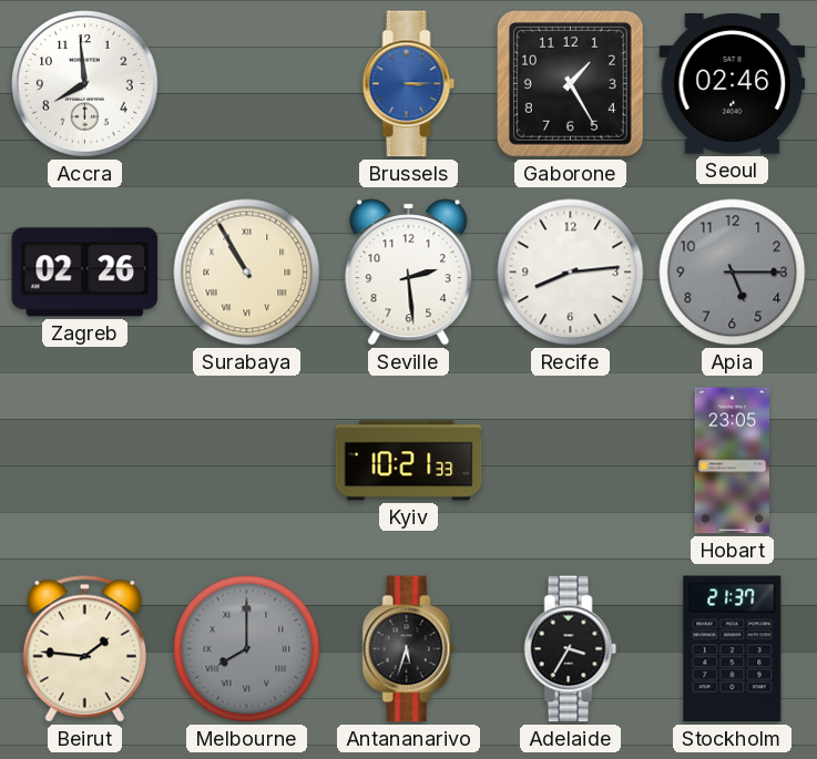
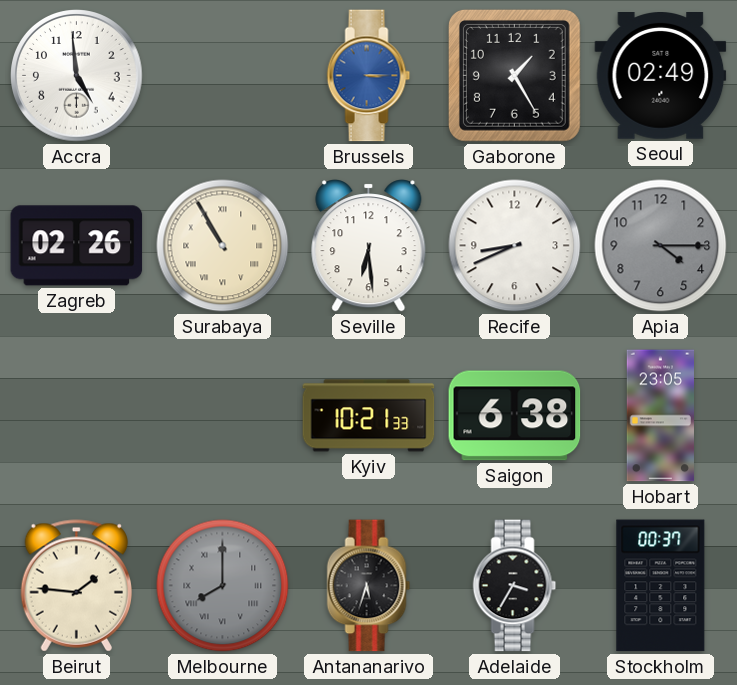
Accra: 7:59 -> 4:59 (77, 76)
Seoul: 02:46 -> 02:49 (661, 76)
Seville: 2:29 -> 6:29 (369, 246)
Recife: 8:14 -> 8:41 (515, 246)
Apia: 5:15 -> 4:15 (661, 246)
Saigon: none -> 6:38 (515, 416)
Stockholm: 21:37 -> 00:37 (661, 586)
